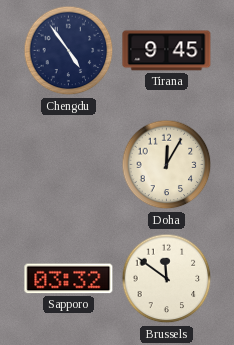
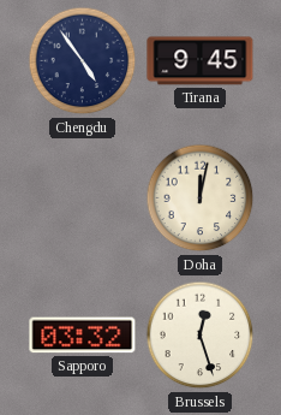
Doha: 12:05 -> 12:02 (201, 198)
Brussels: 11:51 -> 12:27 (201, 336)
